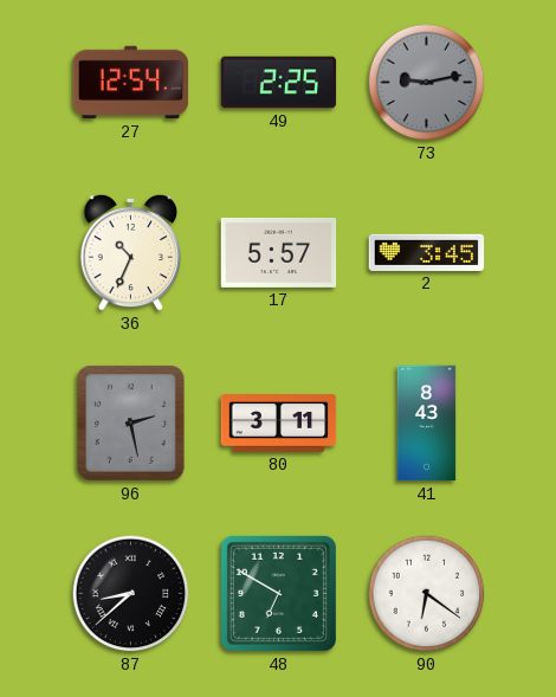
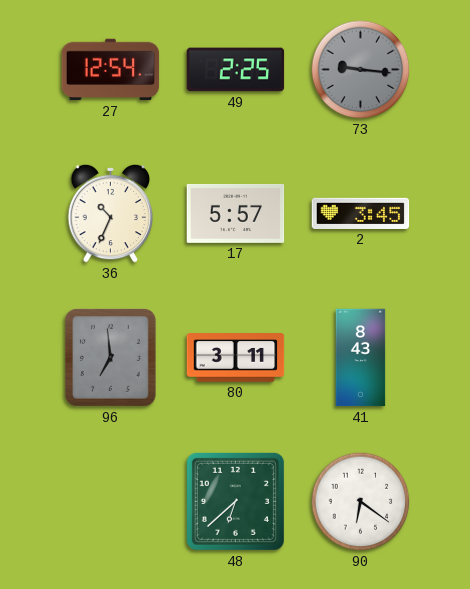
73: 9:13 -> 9:16 (361, 70)
96: 2:28 -> 6:59 (111, 358)
87: 8:38 -> none (131, 594)
48: 6:50 -> 6:38 (235, 501)
